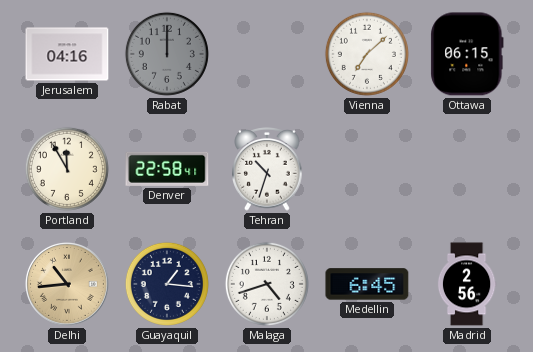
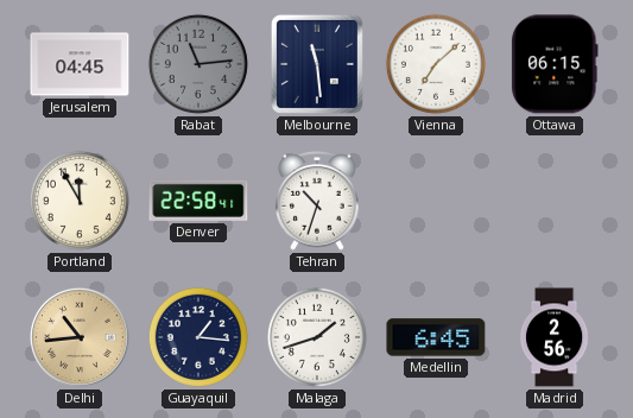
Jerusalem: 04:16 -> 04:45 (80, 64)
Rabat: 12:00 -> 11:14 (198, 64)
Melbourne: none -> 11:29 (317, 64)
Malaga: 4:42 -> 1:42 (317, 337)
